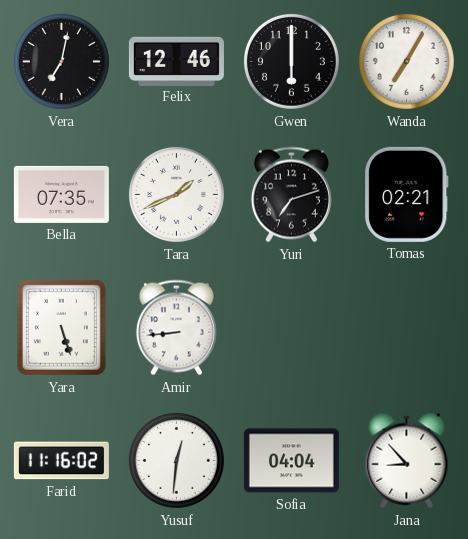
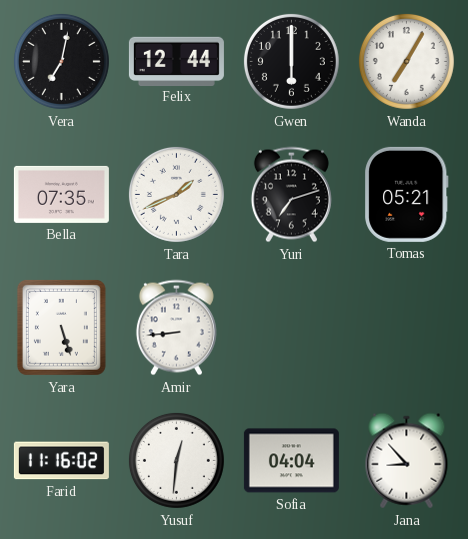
Felix: 12:46 -> 12:44 (176, 61)
Tomas: 02:21 -> 05:21 (407, 194)
